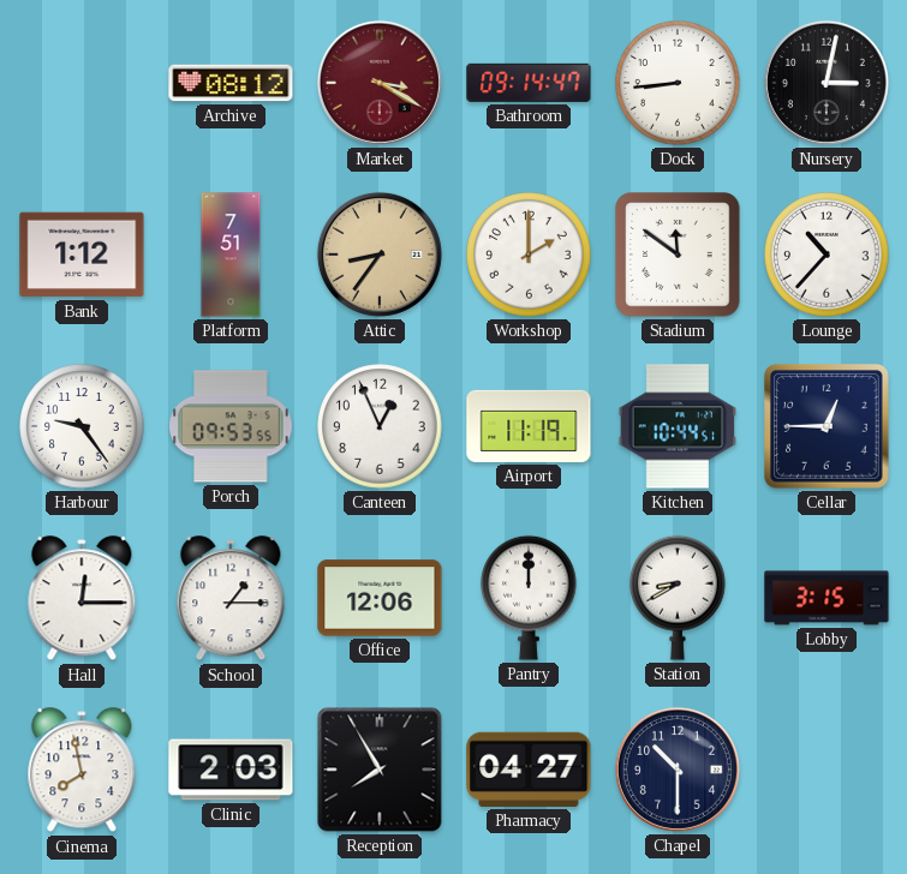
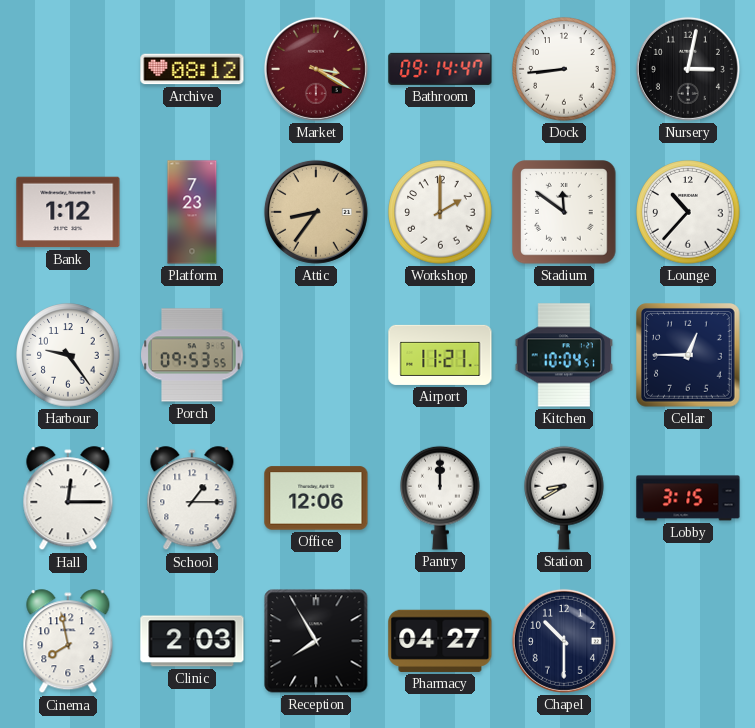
Platform: 7:51 -> 7:23 (192, 212)
Canteen: 12:56 -> none (380, 426)
Airport: 11:19 -> 11:21 (440, 355)
Kitchen: 10:44 -> 10:04 (564, 355)
